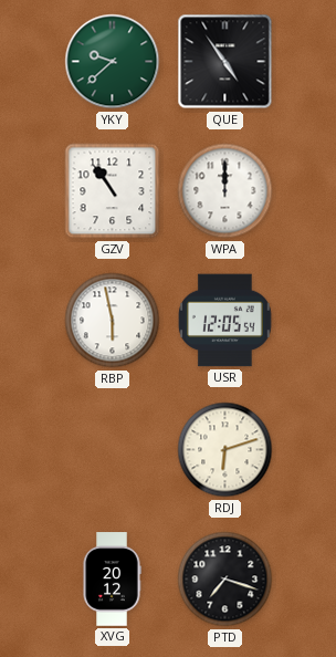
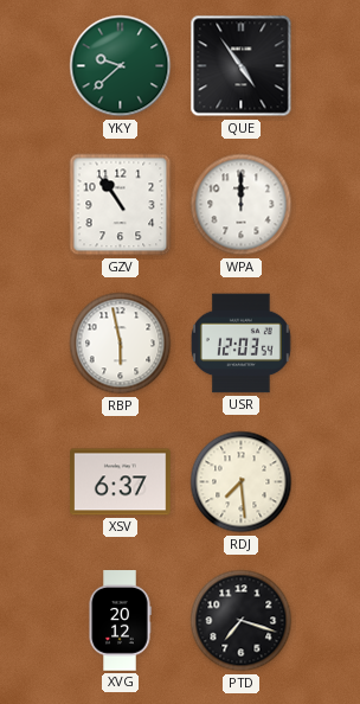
USR: 12:05 -> 12:03 (240, 344)
XSV: none -> 6:37 (121, 482)
RDJ: 6:12 -> 7:29 (242, 482)
